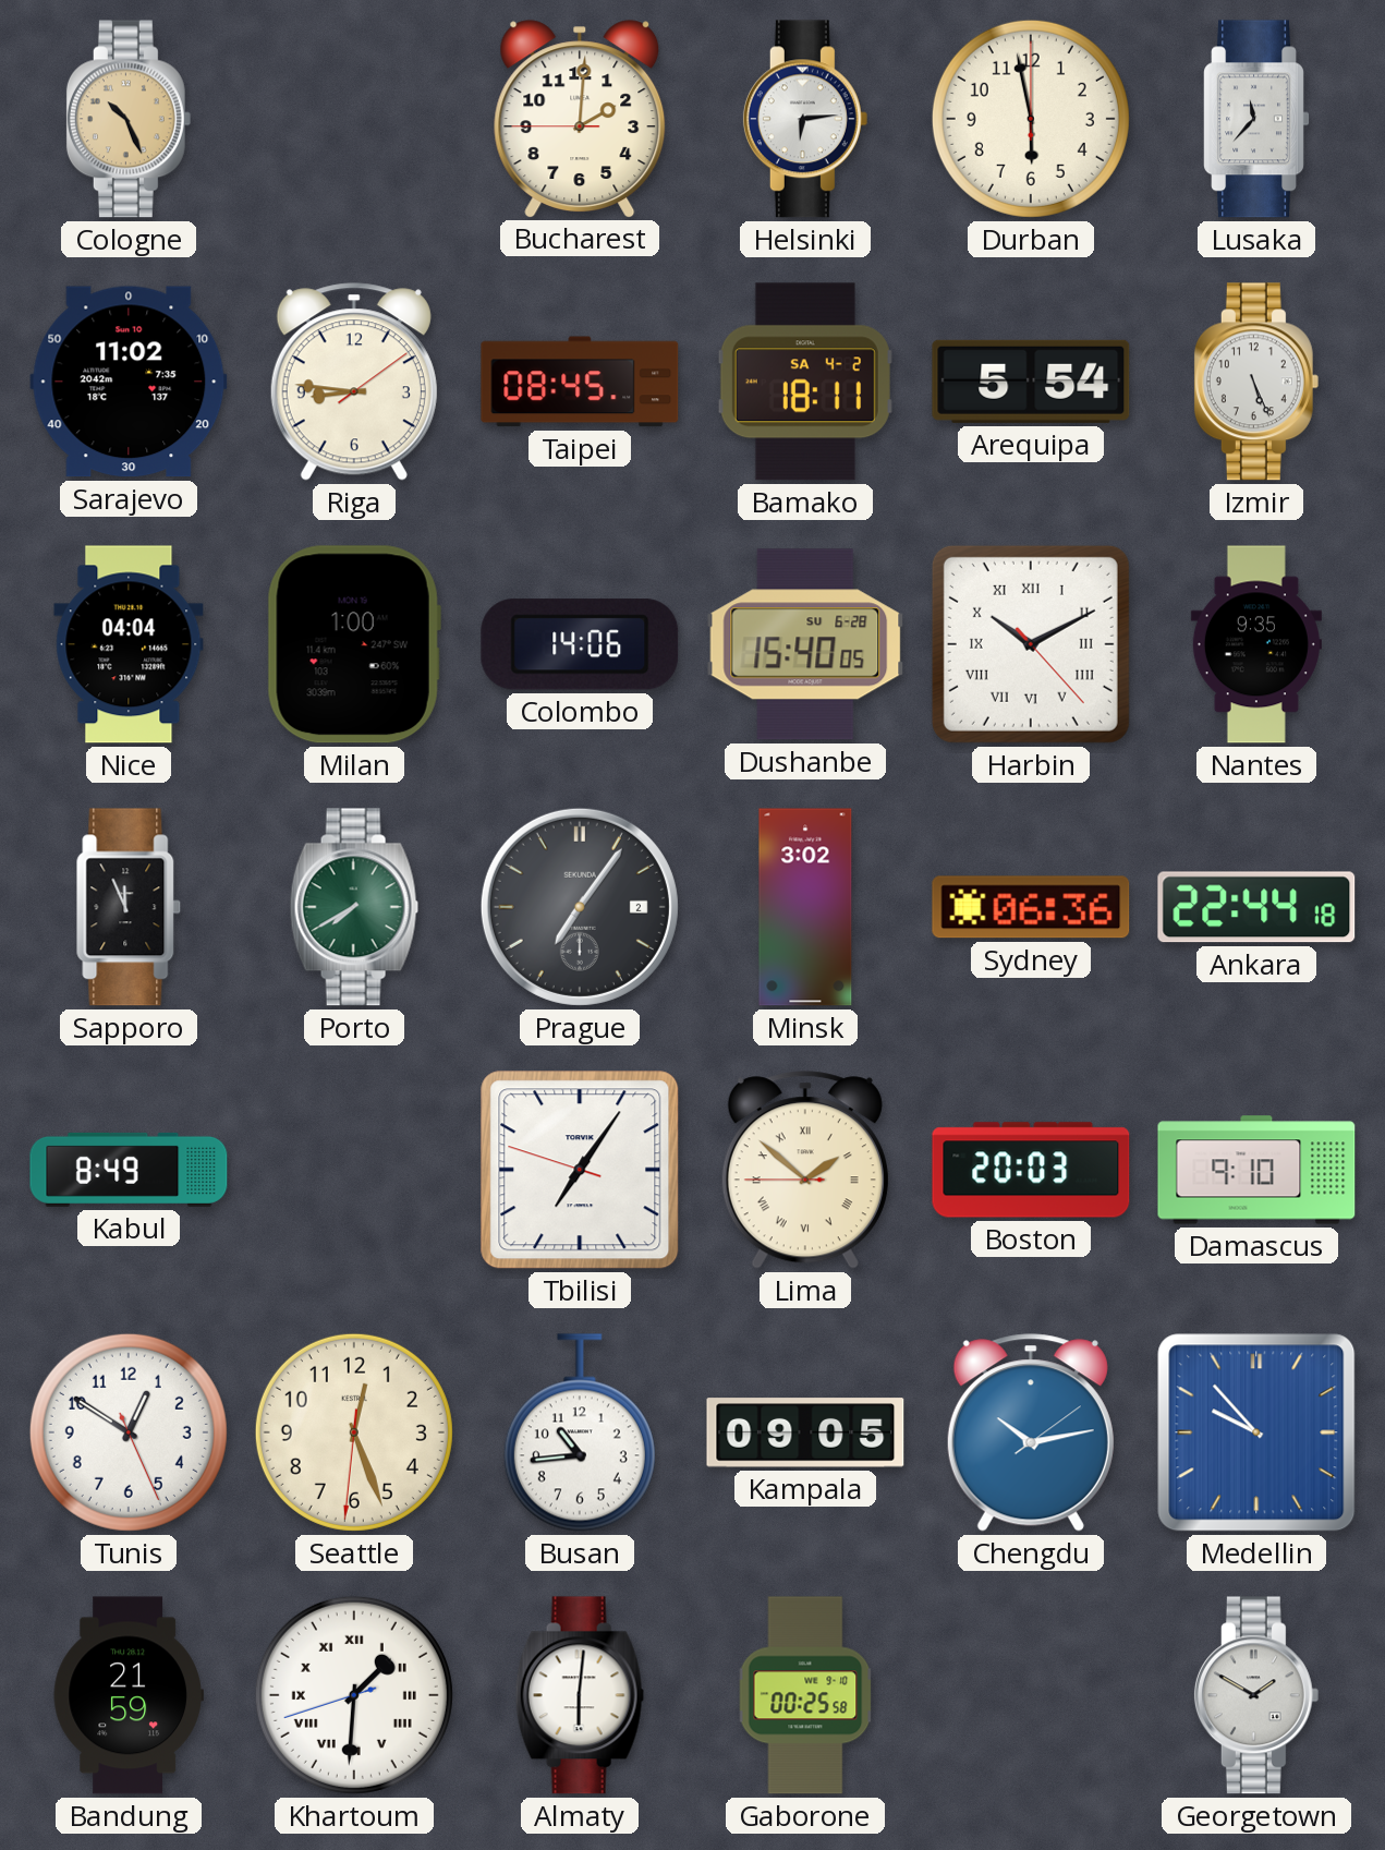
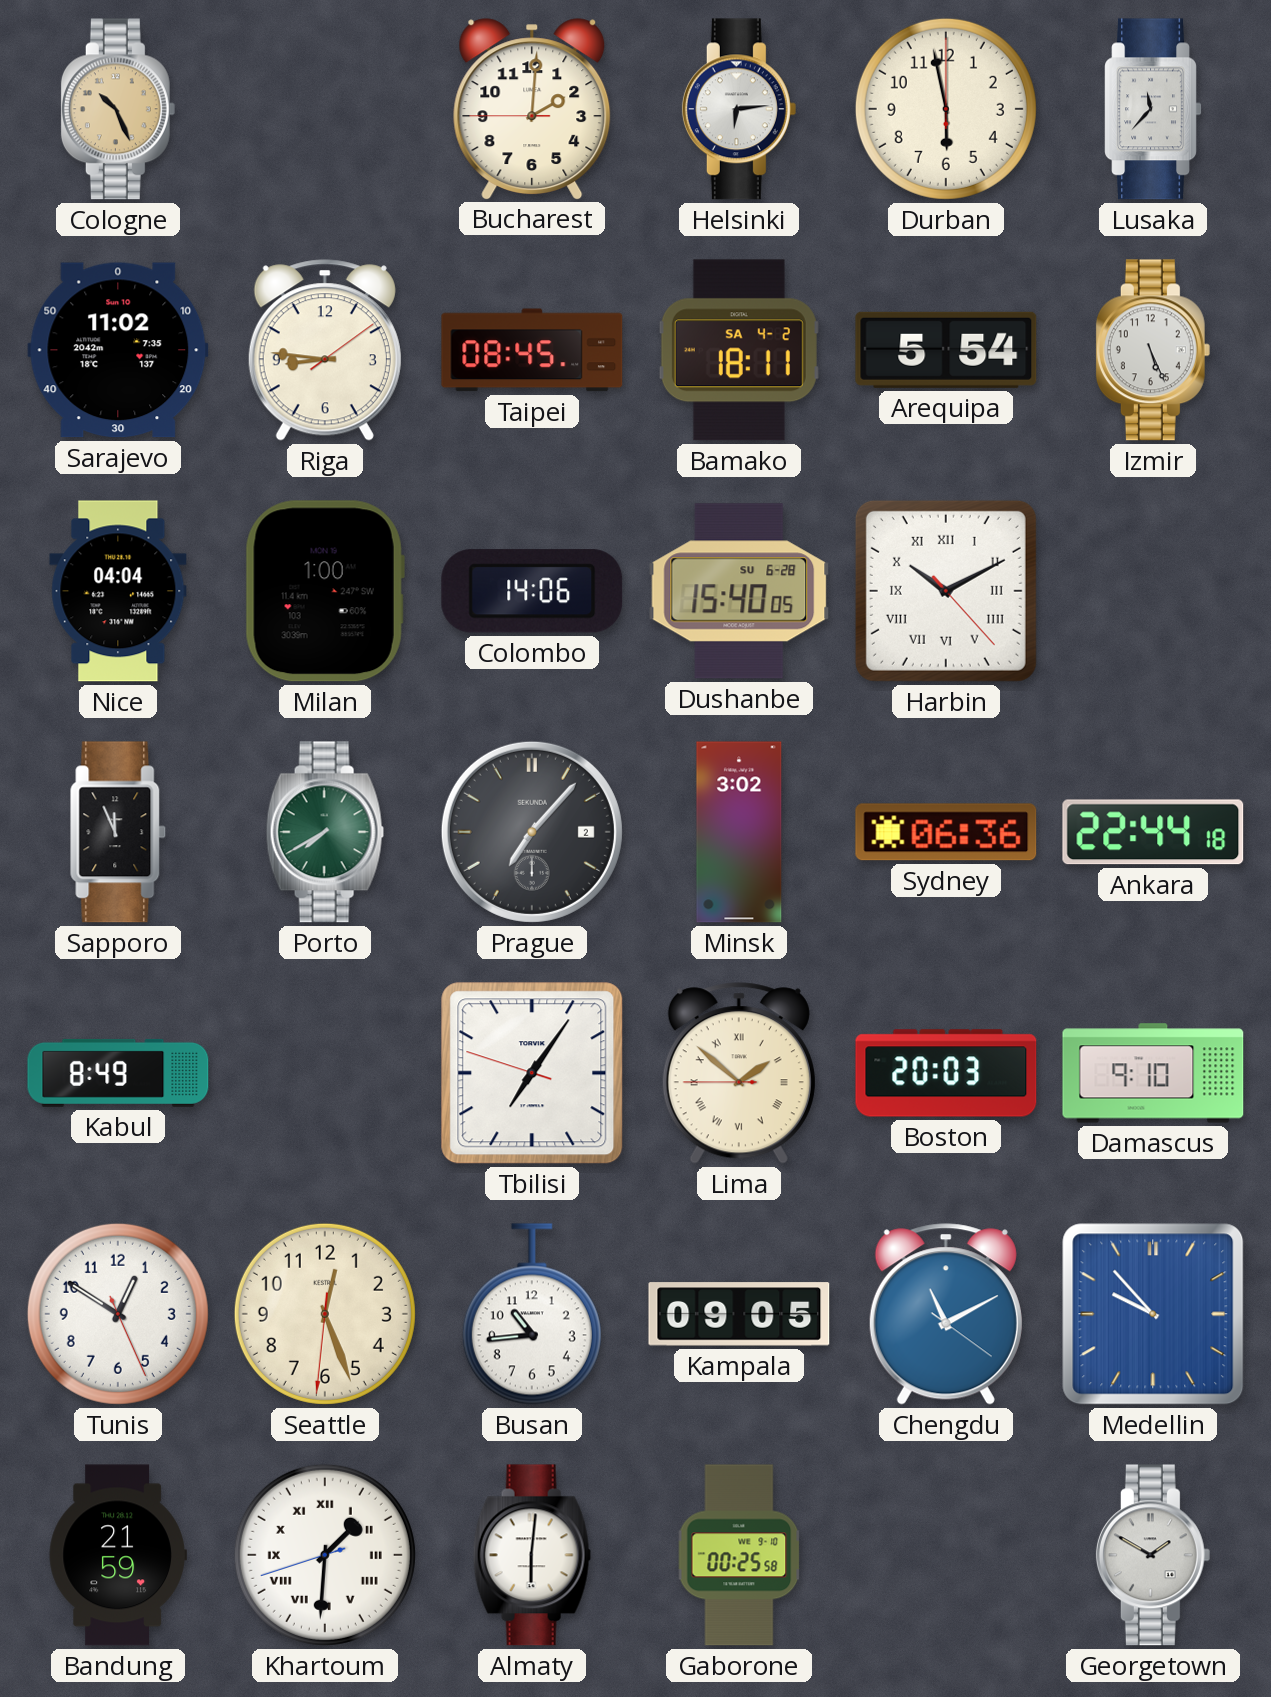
Nantes: 9:35 -> none (1256, 644)
Prague: 7:06 -> 7:07 (532, 832)
Chengdu: 10:13 -> 11:10 (946, 1314)
